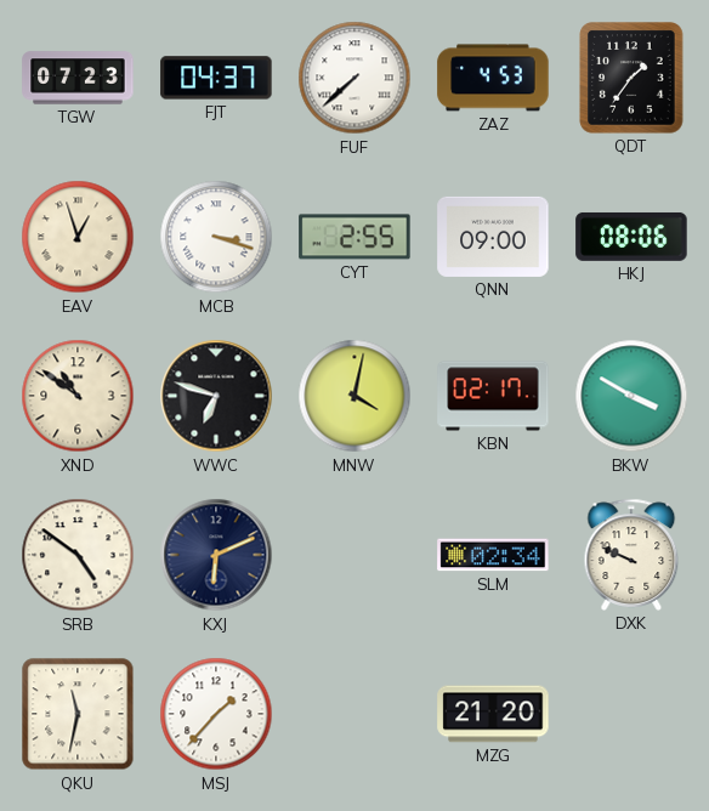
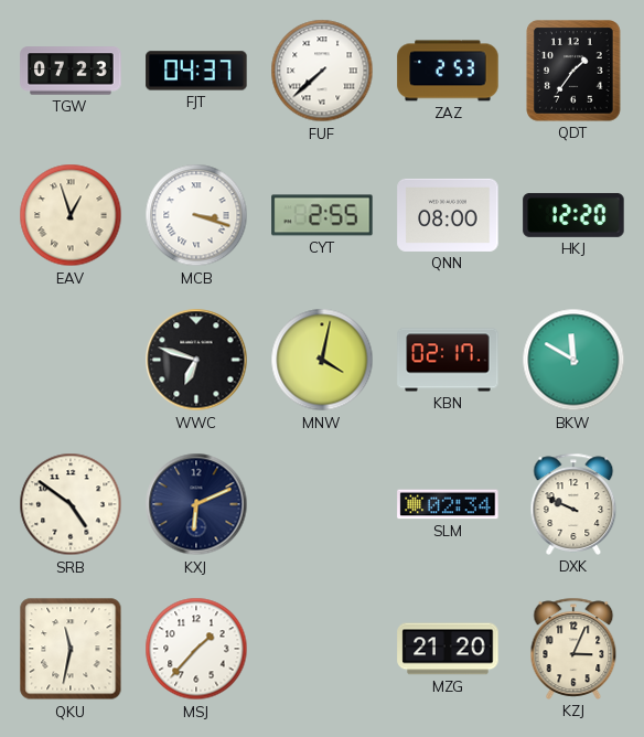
ZAZ: 4:53 -> 2:53 (448, 71)
QNN: 09:00 -> 08:00 (448, 215)
HKJ: 08:06 -> 12:20 (573, 215)
XND: 10:51 -> none (78, 396)
BKW: 3:50 -> 11:50 (573, 360)
KZJ: none -> 3:04 (573, 649)
